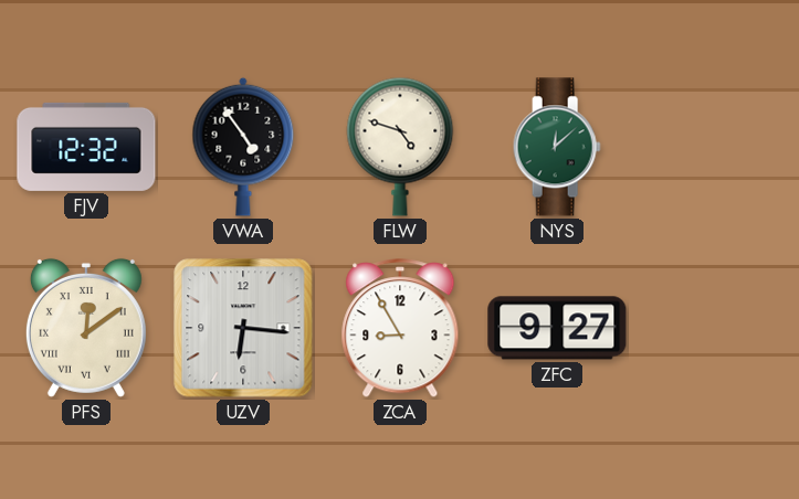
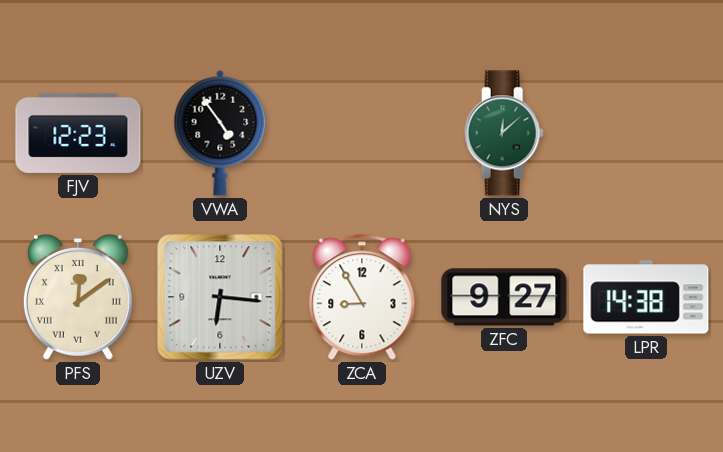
FJV: 12:32 -> 12:23 (78, 133)
FLW: 4:48 -> none (400, 147)
LPR: none -> 14:38 (646, 297)
